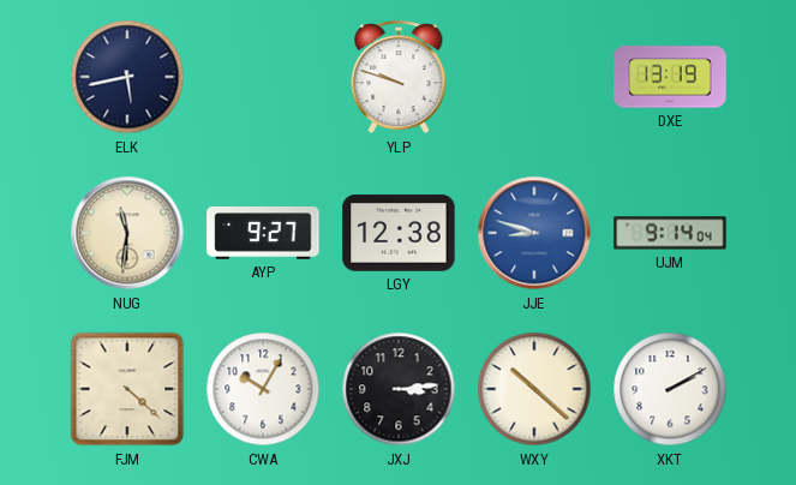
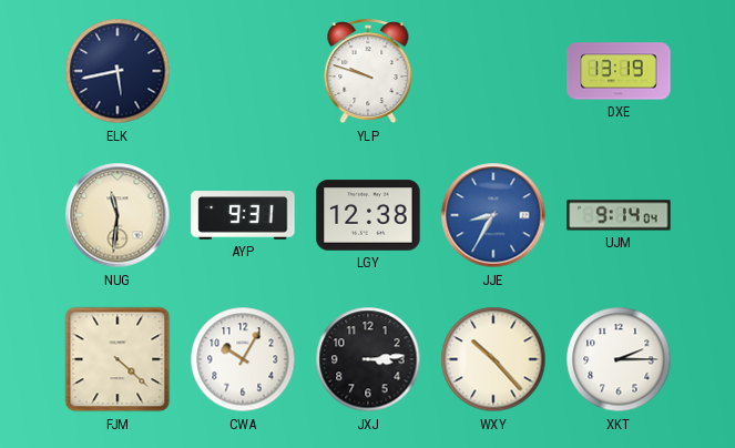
AYP: 9:27 -> 9:31 (243, 215)
JJE: 8:48 -> 8:35 (493, 215)
WXY: 10:22 -> 10:23 (493, 359)
XKT: 2:10 -> 2:15 (619, 359)
